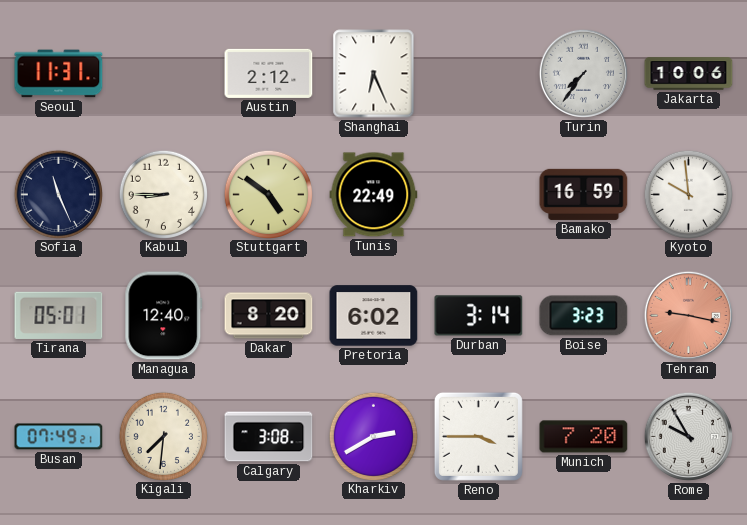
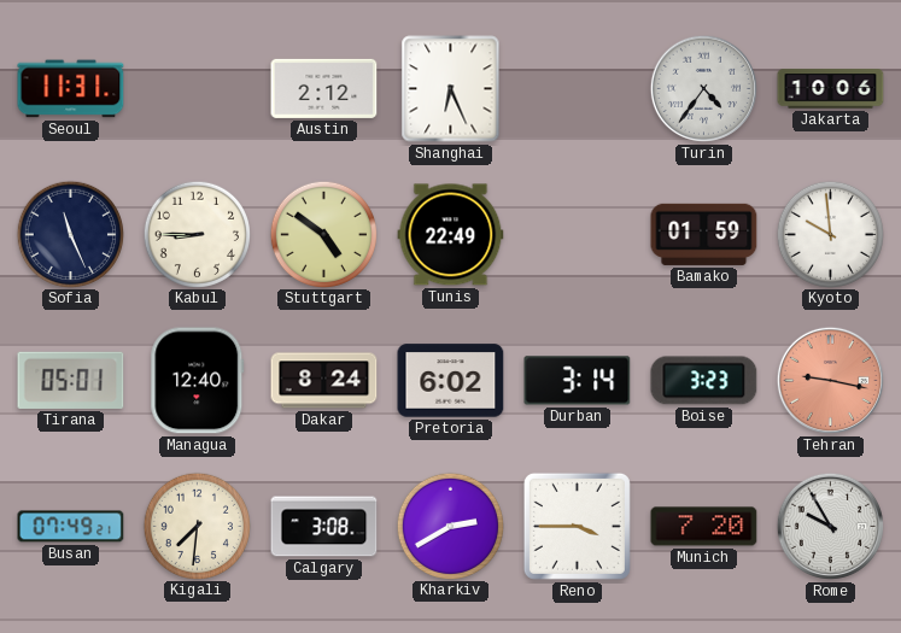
Turin: 7:36 -> 4:36 (703, 88)
Bamako: 16:59 -> 01:59 (704, 234)
Dakar: 8:20 -> 8:24 (324, 381)
